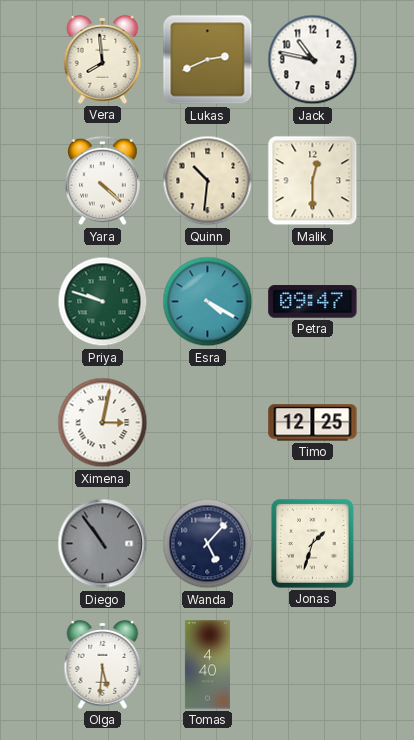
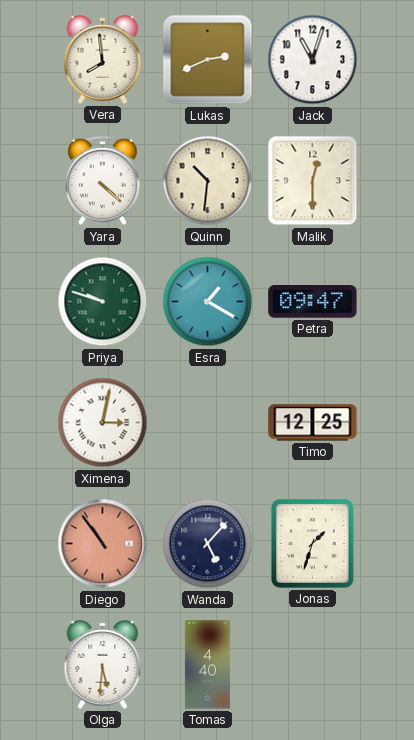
Jack: 10:47 -> 11:03 (313, 60)
Esra: 4:20 -> 1:20 (208, 302)
Diego dial: grey -> salmon (103, 544)
